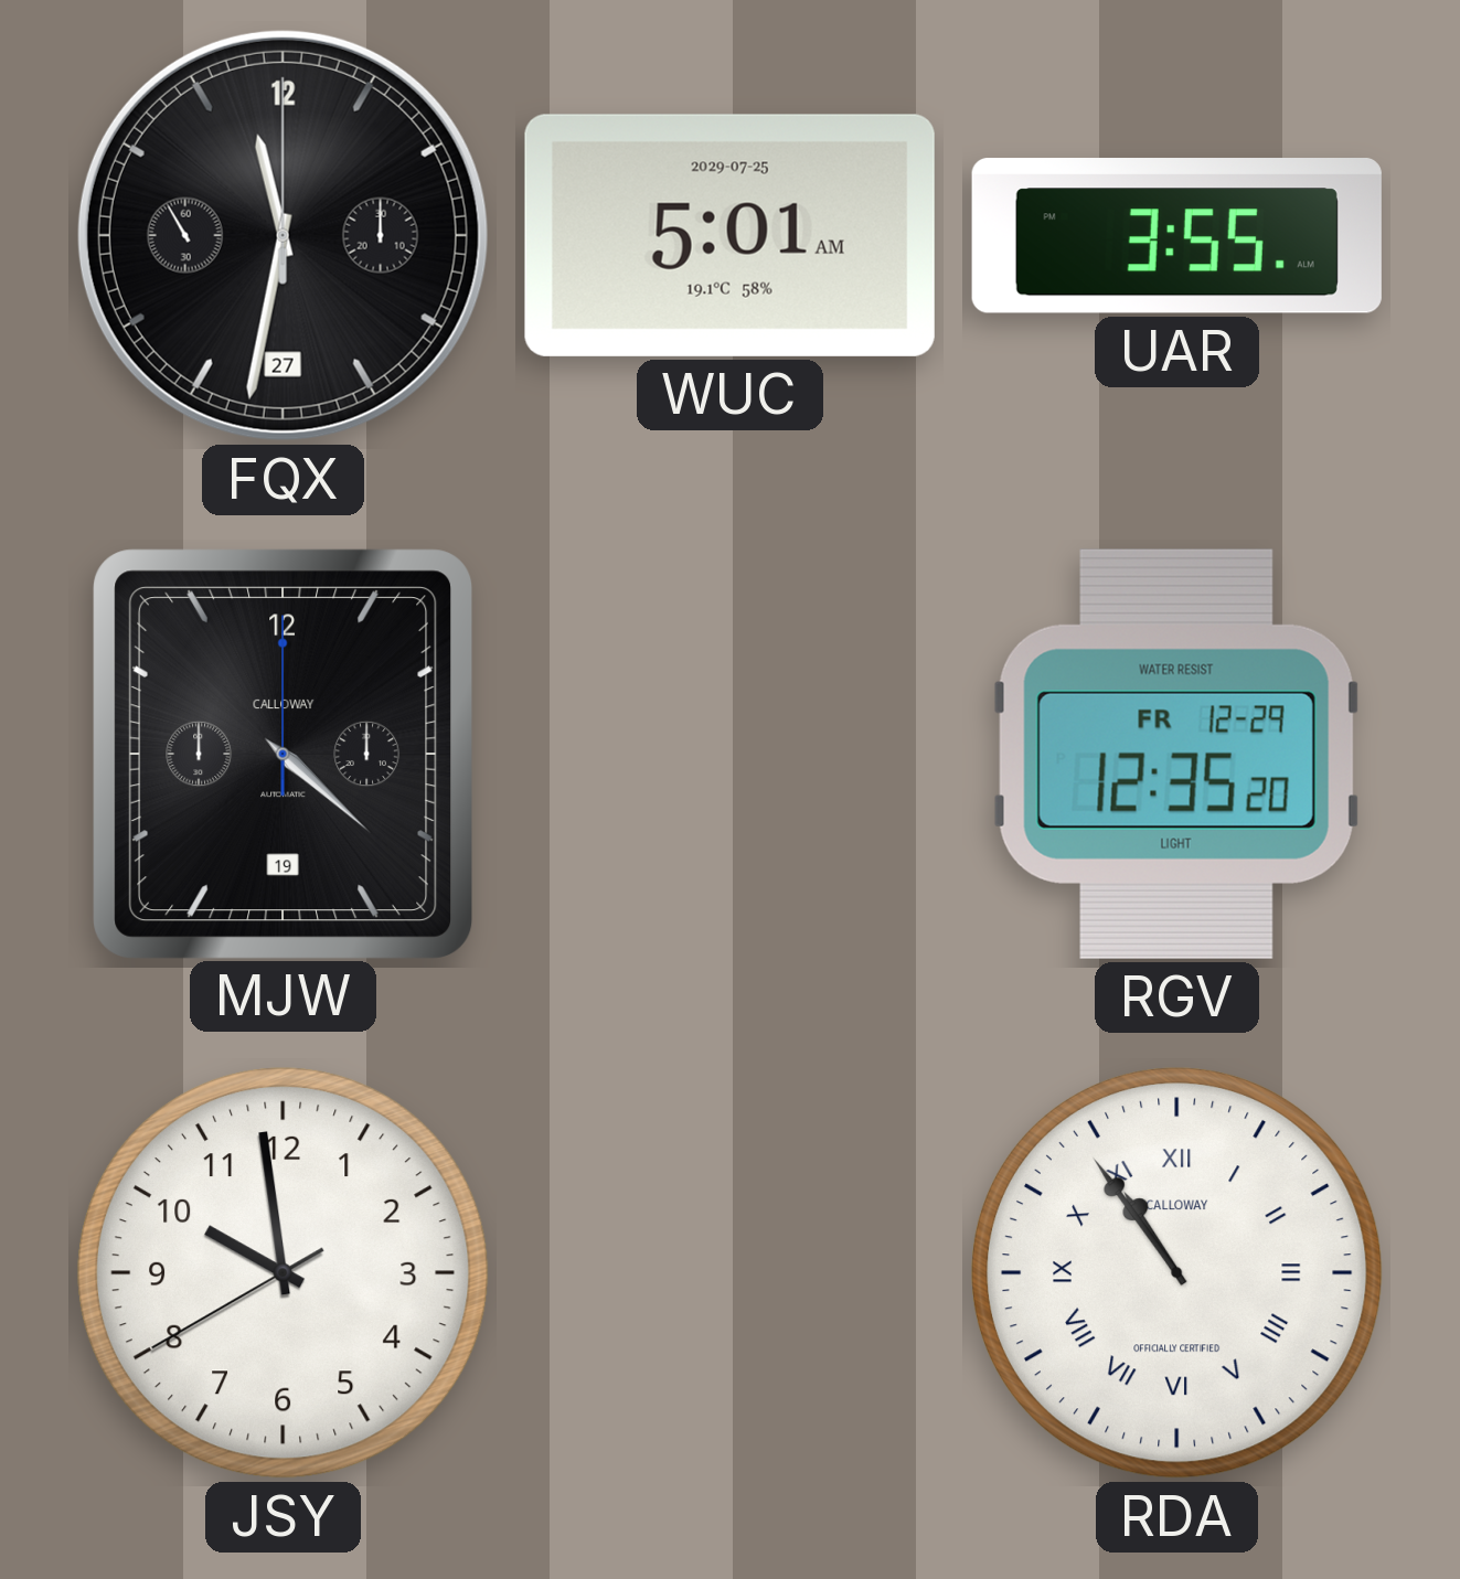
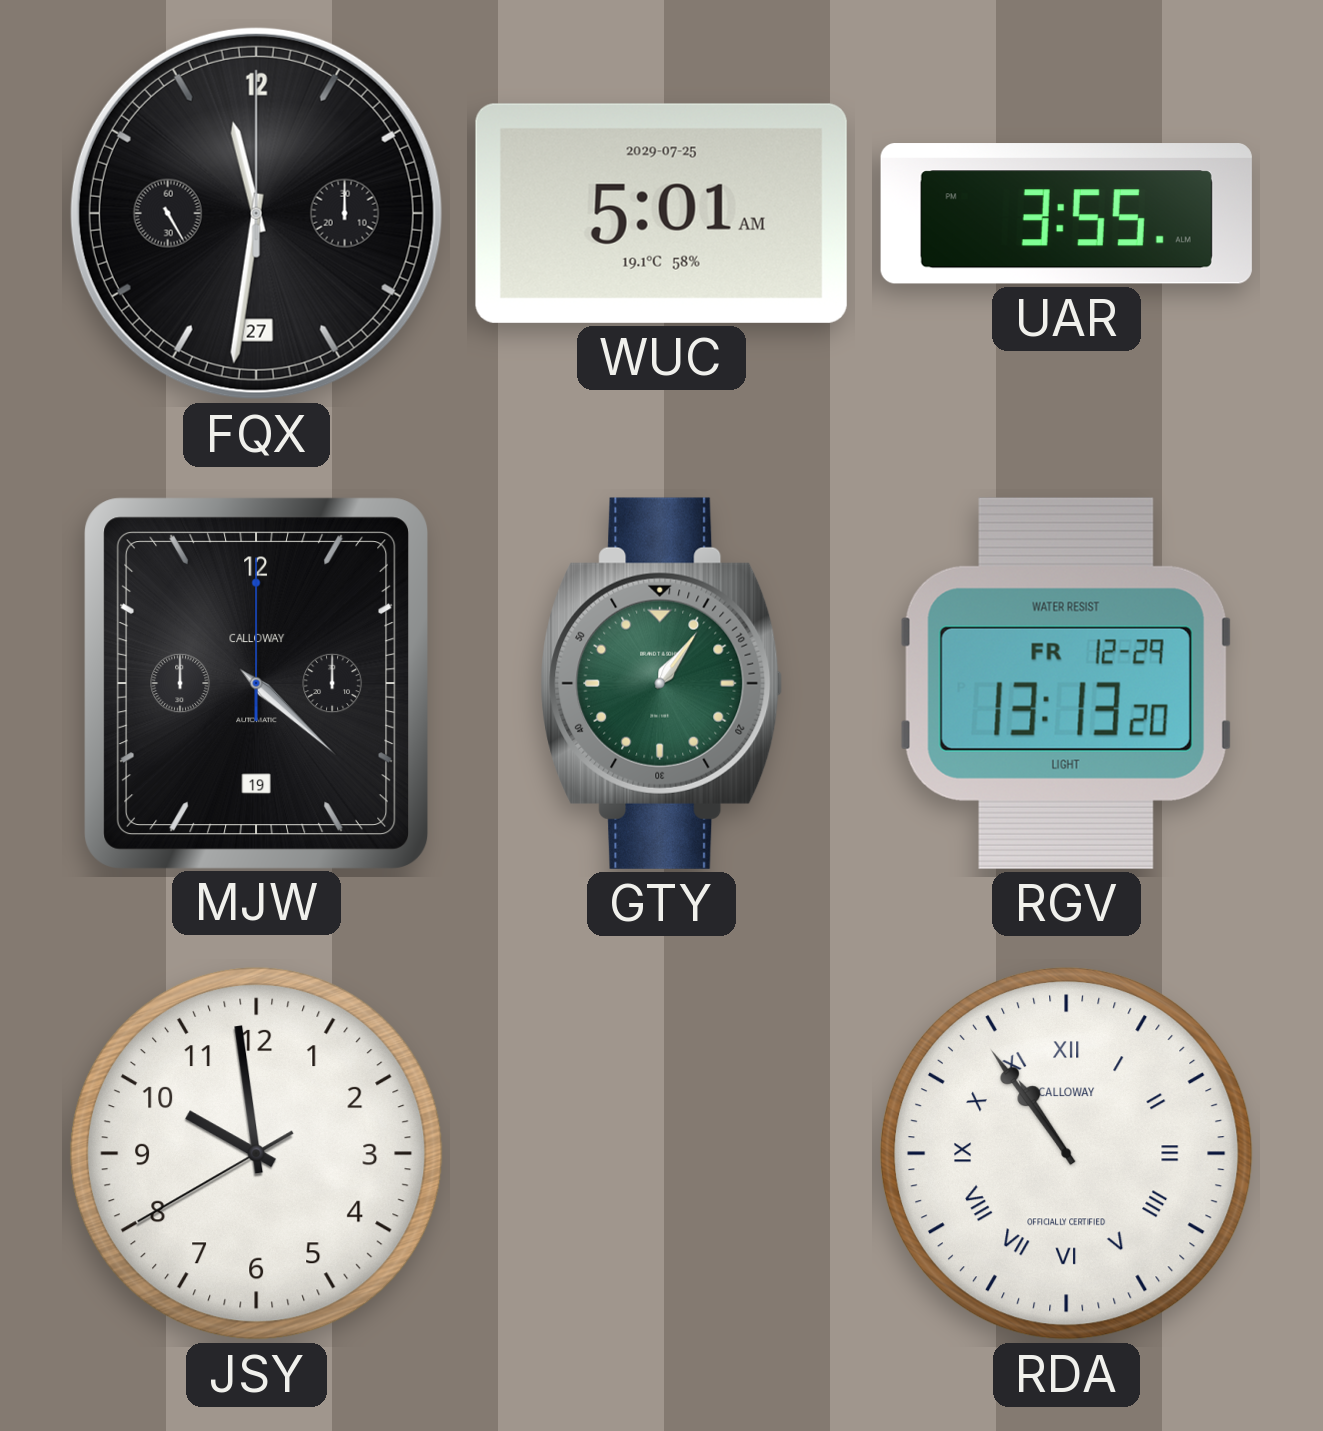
FQX: 11:31:55 -> 11:31:25 (256, 213)
GTY: none -> 1:06 (662, 683)
RGV: 12:35 -> 13:13 (1066, 683)
